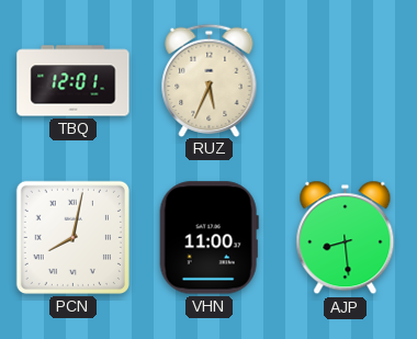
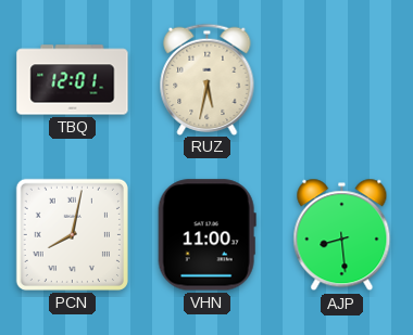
RUZ: 5:34 -> 5:32 (208, 79)
